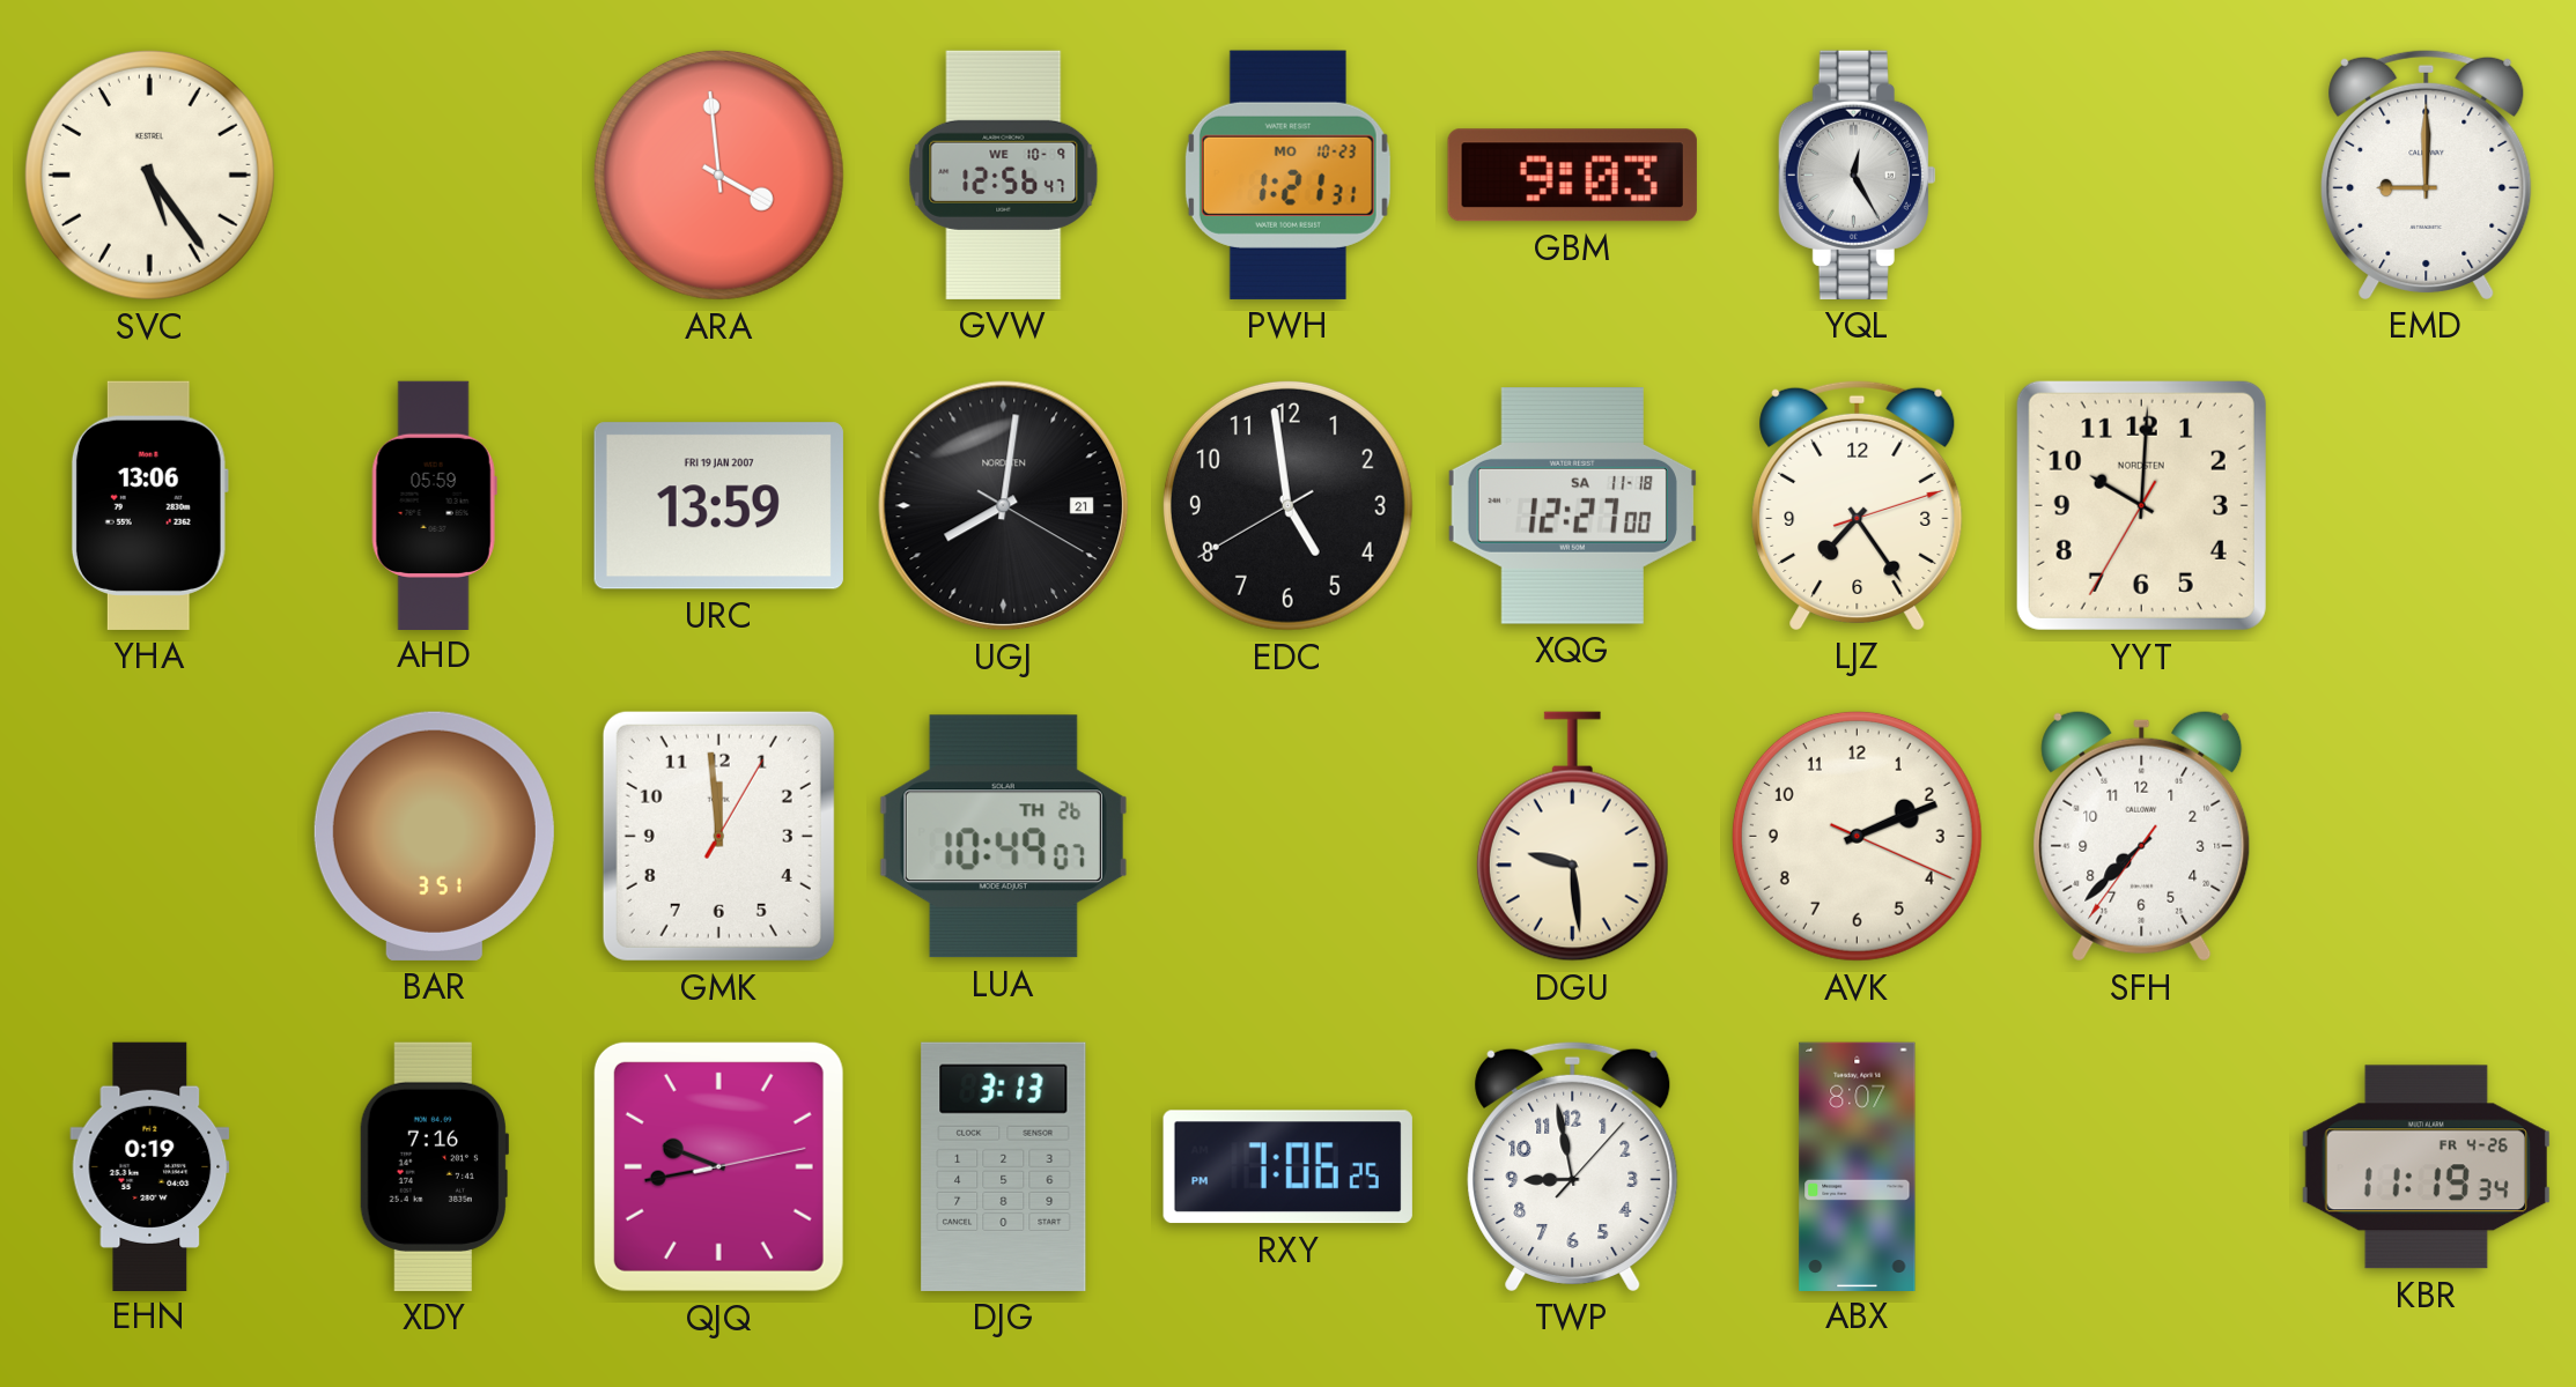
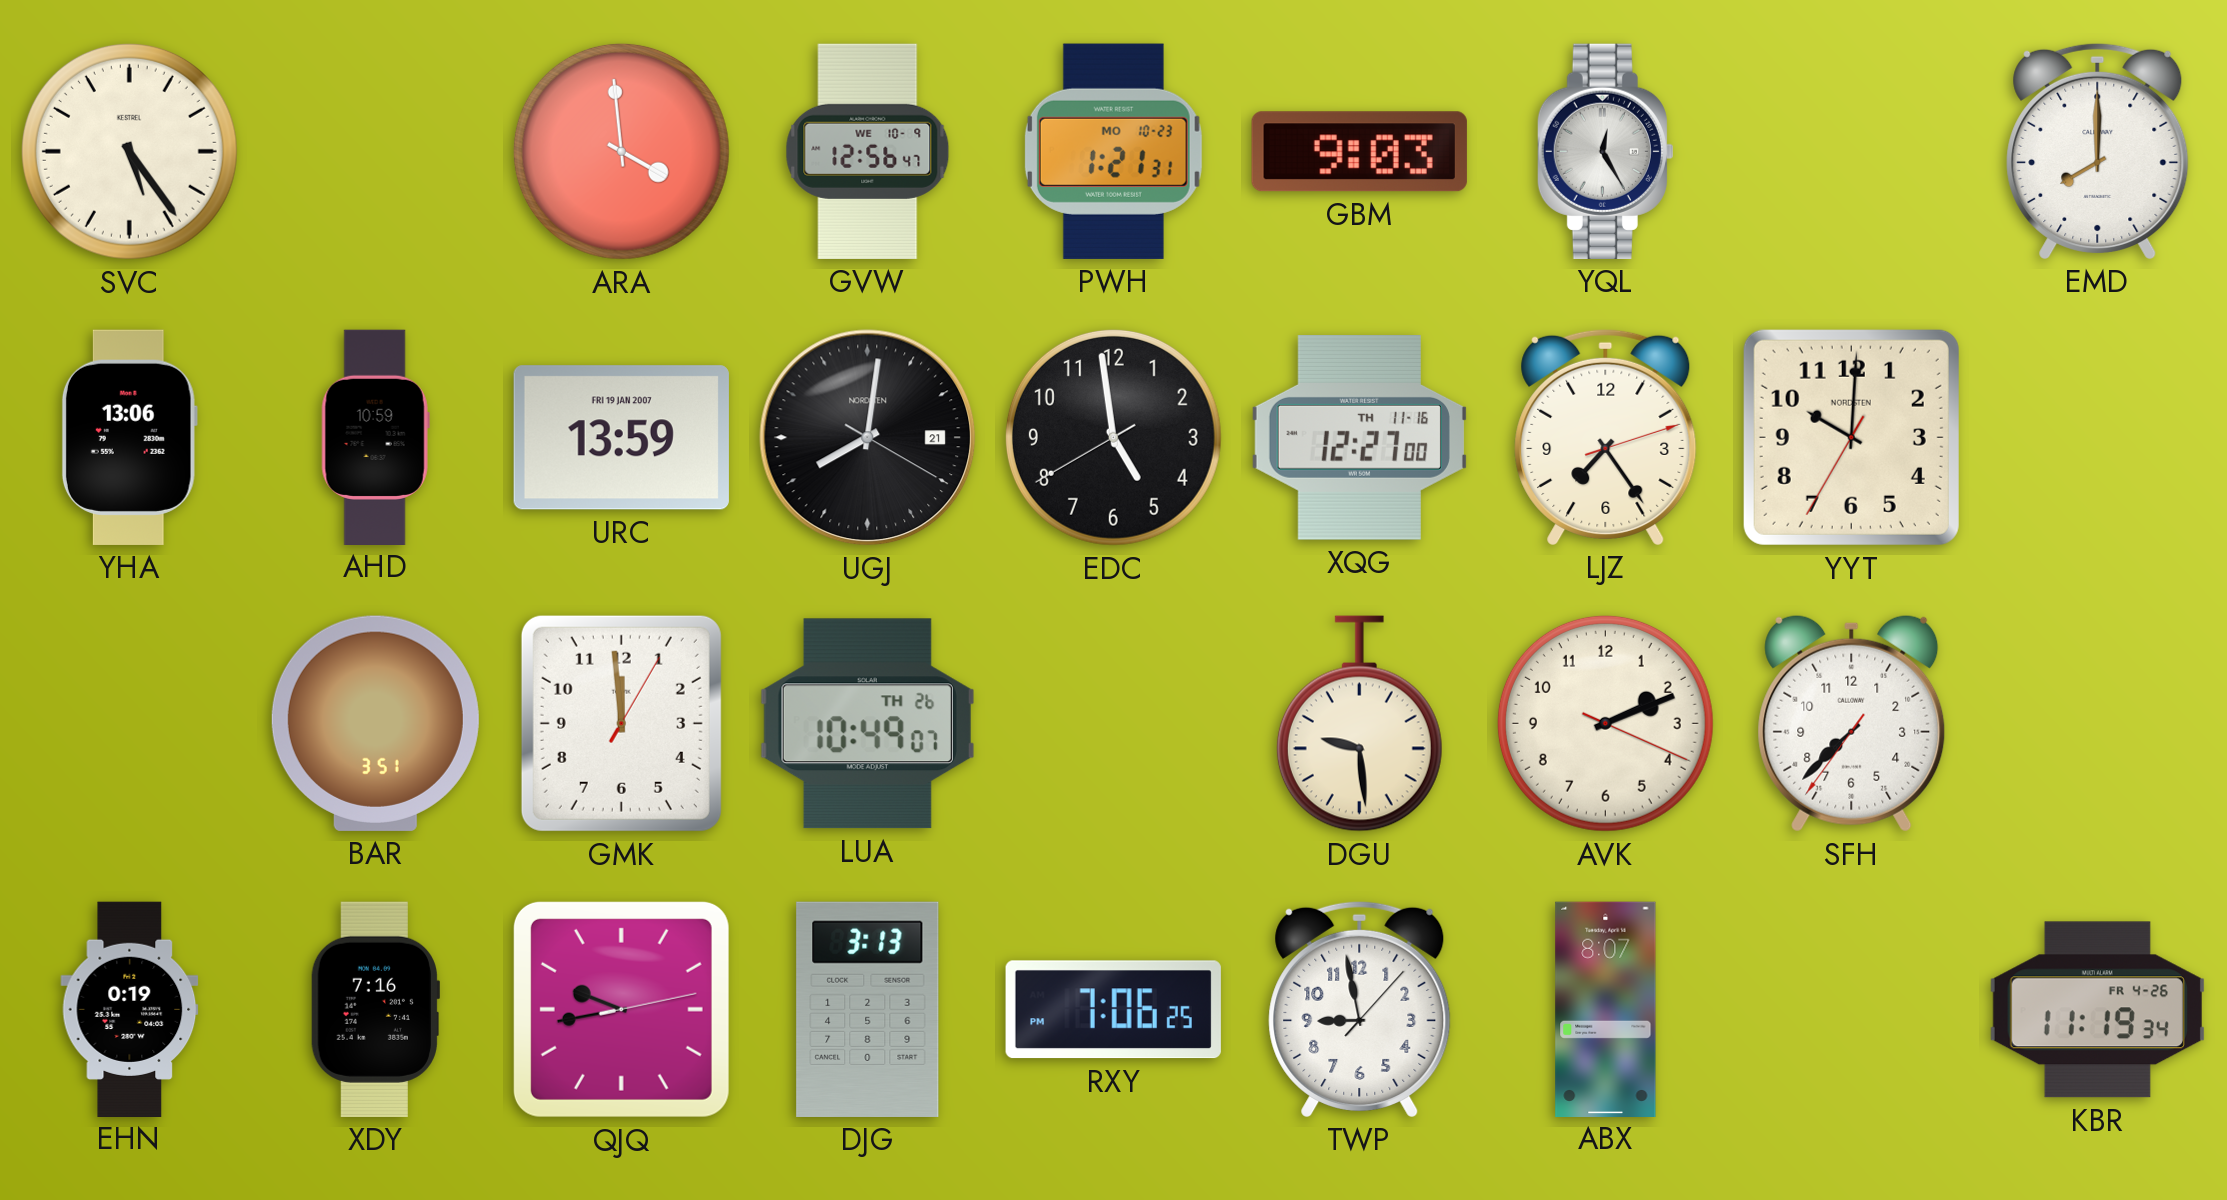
EMD: 9:00 -> 8:00 (2098, 151)
AHD: 05:59 -> 10:59 (375, 437)
XQG date: SA 11-18 -> TH 11-16 (1359, 438)
